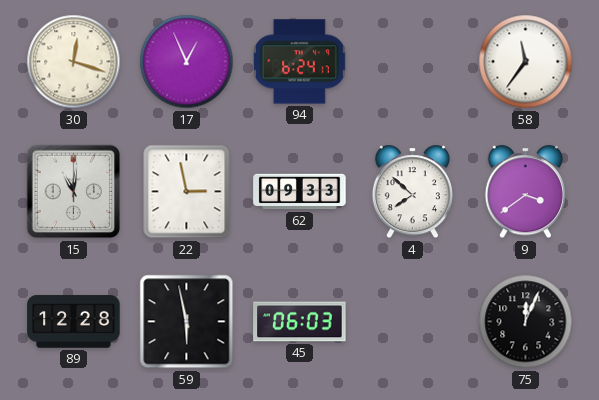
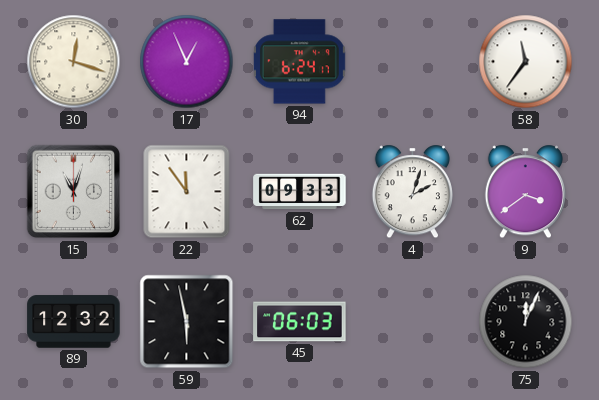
15: 11:01 -> 11:03 (74, 192)
22: 2:58 -> 11:54 (187, 192)
4: 7:52 -> 2:03 (412, 192)
89: 12:28 -> 12:32 (74, 322)
